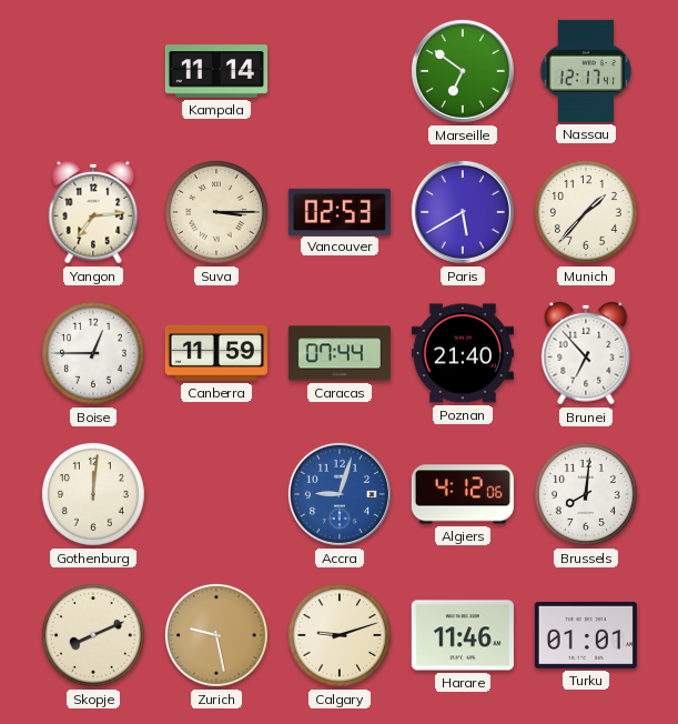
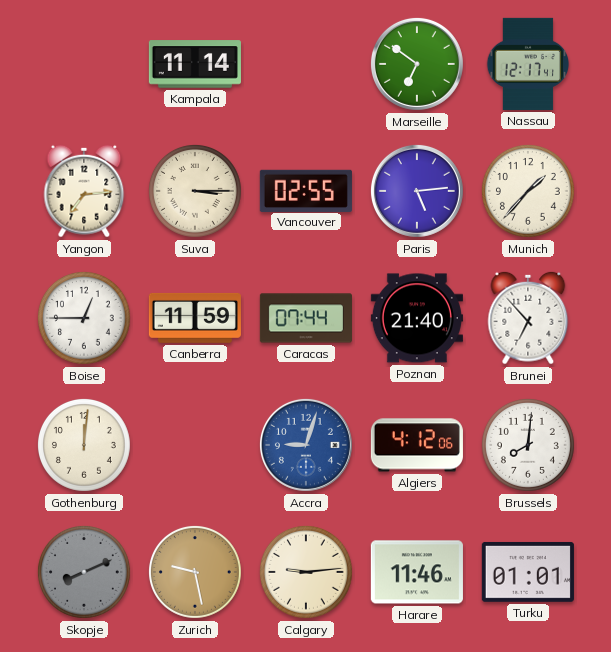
Vancouver: 02:53 -> 02:55 (306, 190)
Paris: 5:40 -> 5:14 (417, 191)
Skopje dial: cream -> grey (84, 572)
Calgary: 9:12 -> 9:14 (306, 572)
